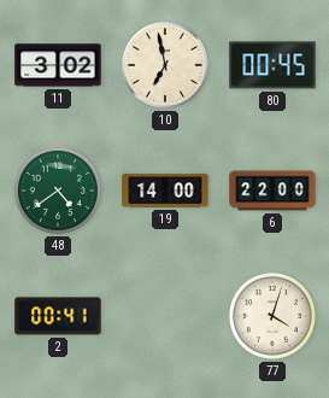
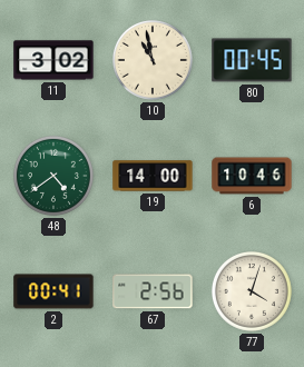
10: 6:58 -> 10:58 (153, 60)
6: 22:00 -> 10:46 (252, 176)
67: none -> 2:56 (153, 291)
